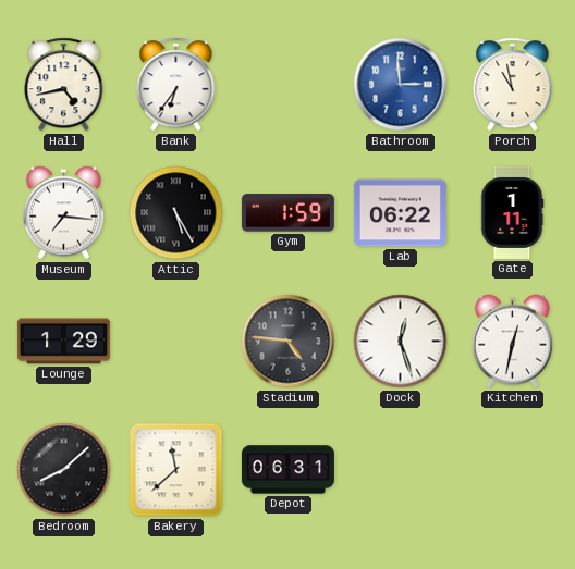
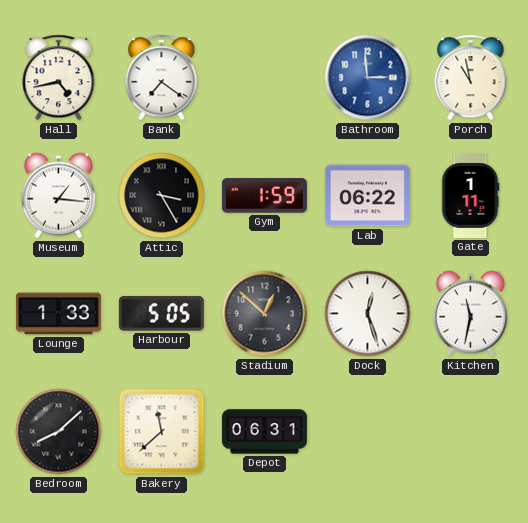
Bank: 6:36 -> 7:21 (162, 78)
Museum: 7:16 -> 1:16 (58, 196)
Attic: 5:25 -> 3:25 (162, 196)
Lounge: 1:29 -> 1:33 (58, 314)
Harbour: none -> 5:05 (161, 314)
Stadium: 4:46 -> 12:52 (265, 314)
Kitchen: 12:32 -> 11:32 (470, 314)
